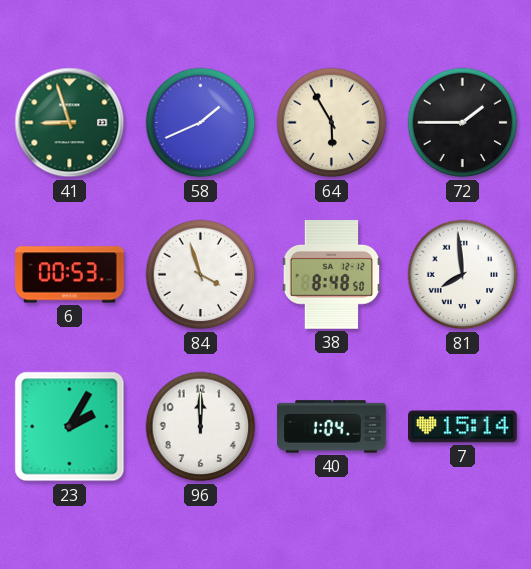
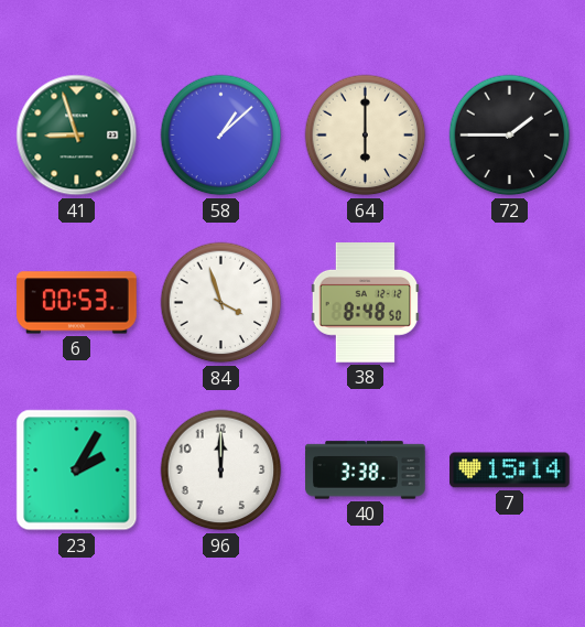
58: 1:41 -> 1:08 (221, 136)
64: 5:55 -> 6:00 (366, 136)
81: 7:59 -> none (463, 275)
40: 1:04 -> 3:38 (366, 471)
